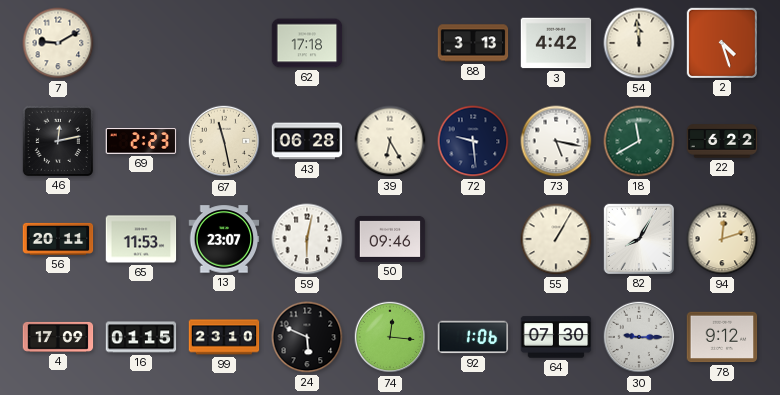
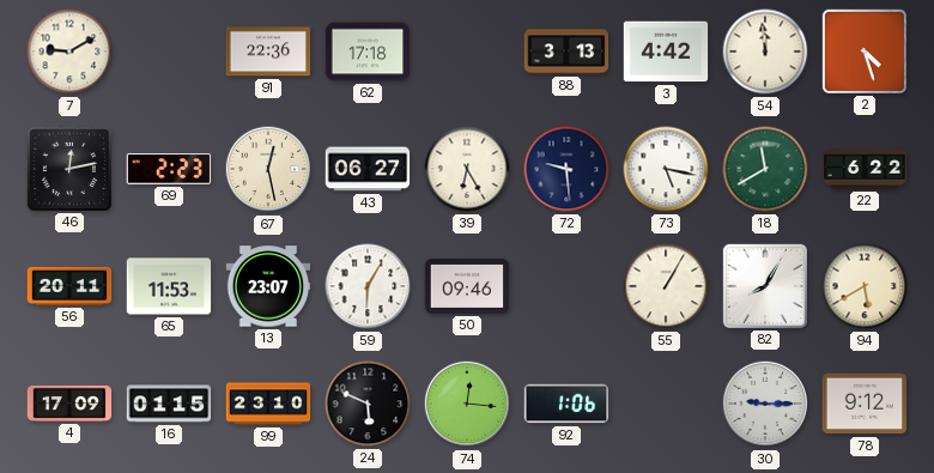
91: none -> 22:36 (268, 51)
67: 11:28 -> 12:28 (268, 169)
43: 06:28 -> 06:27 (368, 169)
59: 6:02 -> 6:05 (368, 286)
94: 12:12 -> 5:40 (865, 286)
64: 07:30 -> none (556, 337)
